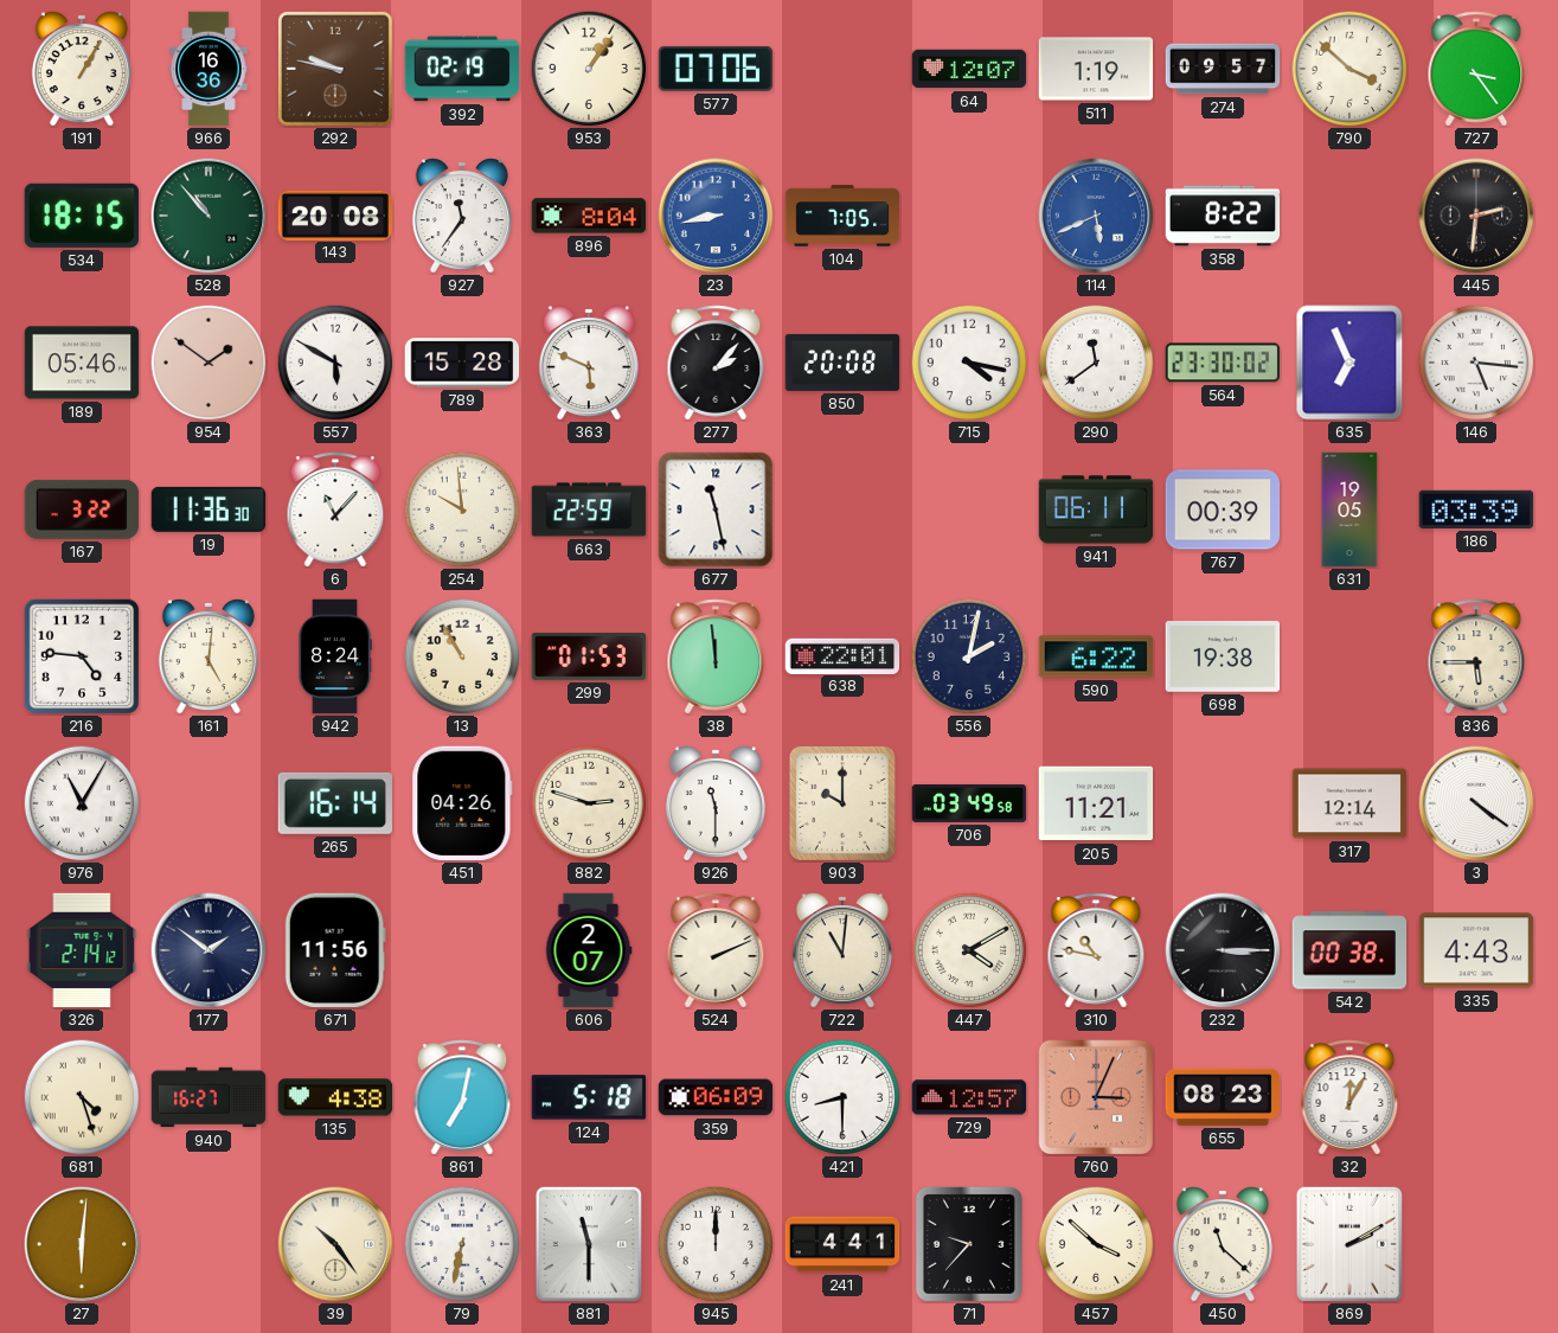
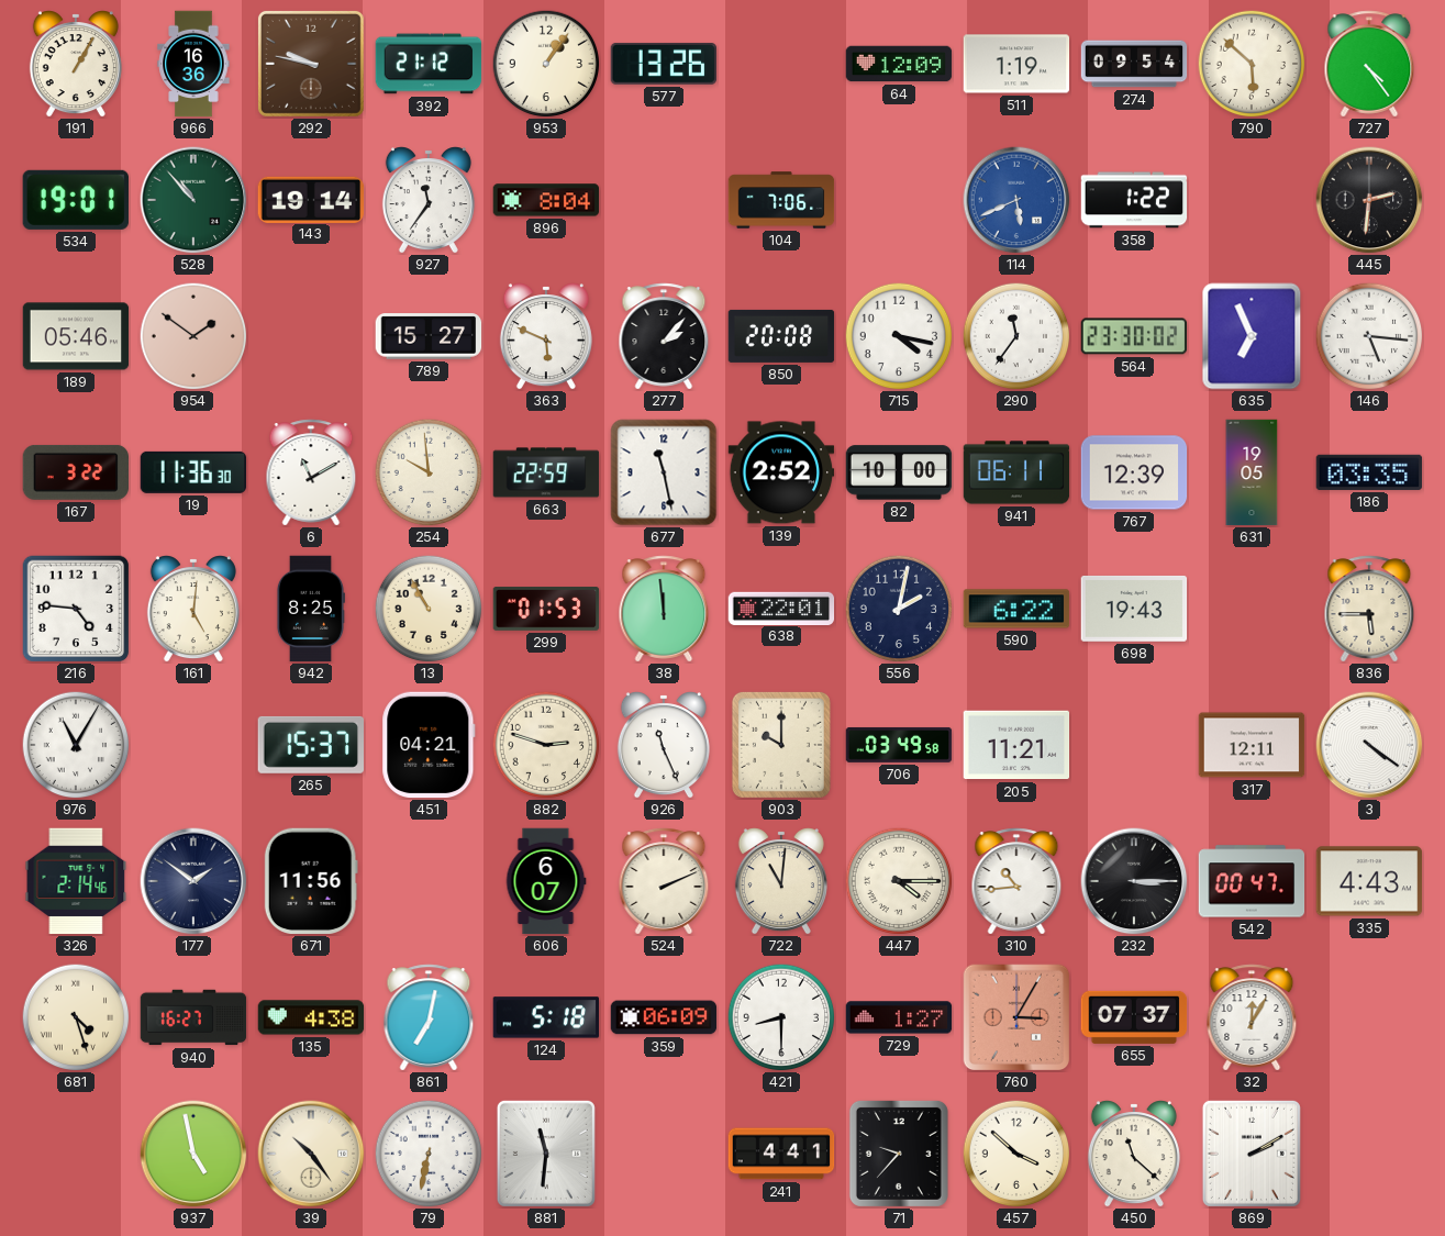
392: 02:19 -> 21:12 (429, 64)
577: 07:06 -> 13:26 (664, 64)
64: 12:07 -> 12:09 (899, 64)
274: 09:57 -> 09:54 (1134, 64)
790: 3:52 -> 5:52 (1252, 64)
727: 3:24 -> 4:24 (1369, 64)
534: 18:15 -> 19:01 (76, 200)
143: 20:08 -> 19:14 (311, 199)
23: 8:43 -> none (716, 216)
104: 7:05 -> 7:06 (781, 200)
358: 8:22 -> 1:22 (1134, 200)
557: 5:50 -> none (335, 363)
789: 15:28 -> 15:27 (429, 336)
290: 11:39 -> 11:36 (1016, 336)
6: 11:07 -> 11:10 (311, 472)
139: none -> 2:52 (781, 472)
82: none -> 10:00 (899, 472)
767: 00:39 -> 12:39 (1134, 472)
186: 03:39 -> 03:35 (1369, 472)
942: 8:24 -> 8:25 (310, 609)
698: 19:38 -> 19:43 (1134, 609)
265: 16:14 -> 15:37 (310, 745)
451: 04:26 -> 04:21 (429, 745)
926: 11:30 -> 11:26 (664, 745)
317: 12:14 -> 12:11 (1252, 745)
326: 2:14:12 -> 2:14:46 (76, 881)
606: 2:07 -> 6:07 (546, 881)
447: 4:10 -> 4:15 (899, 881)
310: 10:47 -> 10:44 (1016, 881)
542: 00:38 -> 00:47 (1252, 881)
729: 12:57 -> 1:27 (899, 1017)
760: 3:04 -> 3:05 (1016, 1017)
655: 08:23 -> 07:37 (1134, 1017)
27: 6:01 -> none (82, 1244)
937: none -> 4:58 (193, 1154)
881: 11:30 -> 11:31 (546, 1154)
945: 12:00 -> none (716, 1244)
